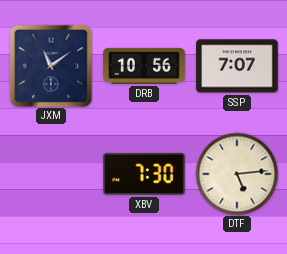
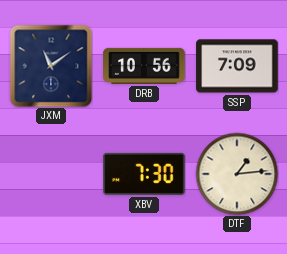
SSP: 7:07 -> 7:09 (237, 66)
DTF: 5:14 -> 1:14 (237, 174)
